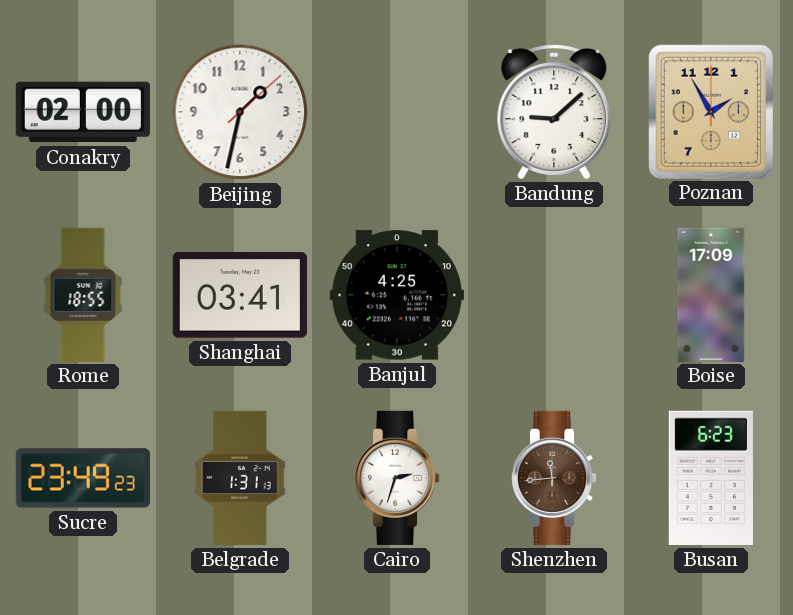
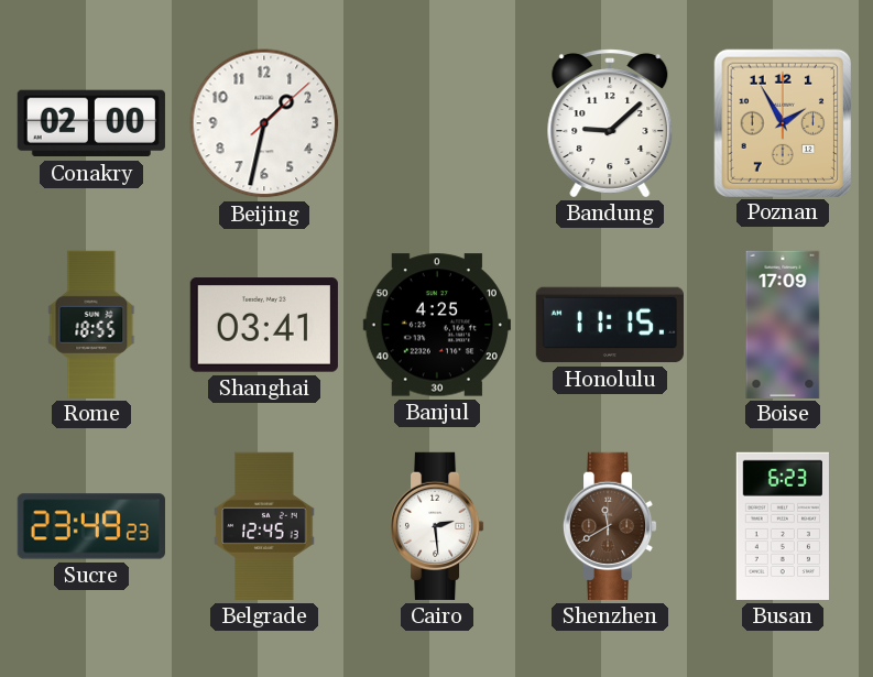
Honolulu: none -> 11:15 (610, 325)
Belgrade: 1:31 -> 12:45 (264, 526)
Cairo: 2:33 -> 2:29 (437, 526)
Shenzhen: 11:44 -> 11:40 (610, 526)
